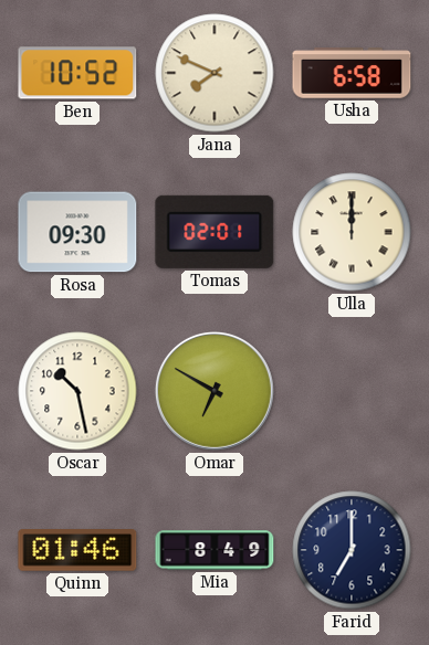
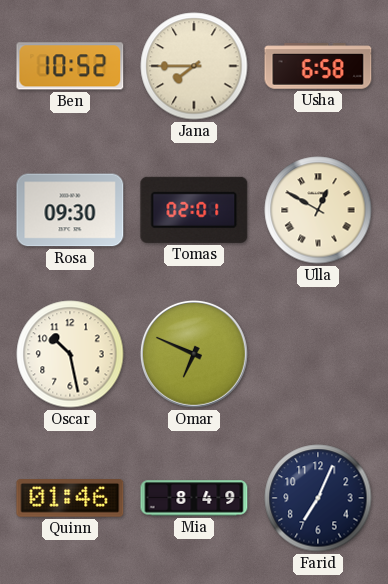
Jana: 7:49 -> 7:45 (194, 66)
Ulla: 12:00 -> 12:50 (318, 210)
Omar: 6:50 -> 6:49 (194, 354)
Farid: 7:00 -> 7:04 (318, 498)
